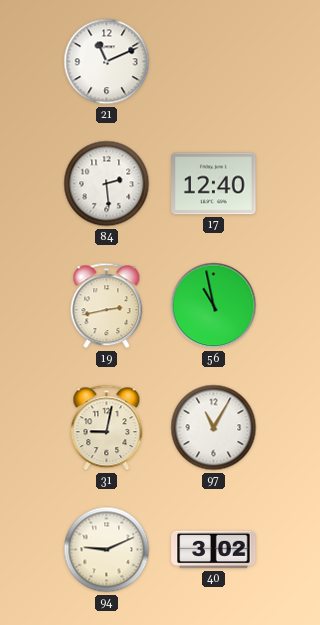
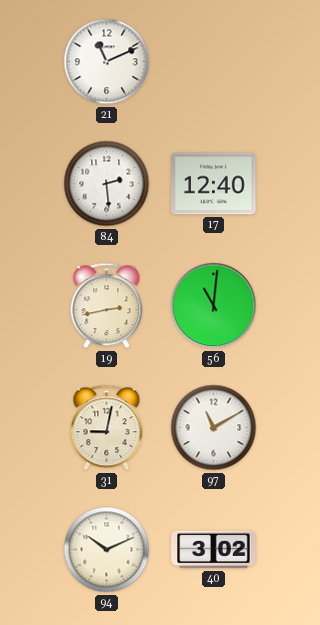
56: 10:58 -> 11:01 (214, 306)
97: 11:05 -> 11:10 (214, 428)
94: 9:11 -> 10:11 (107, 550)
